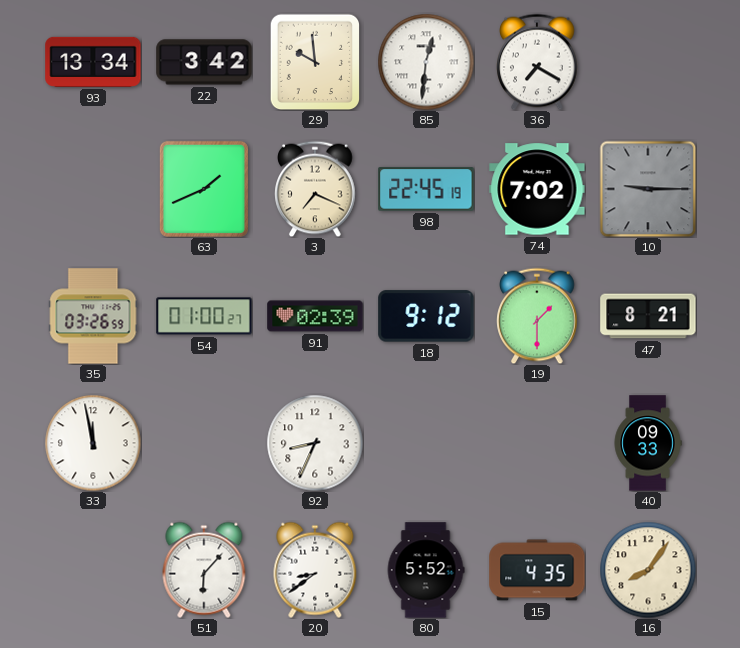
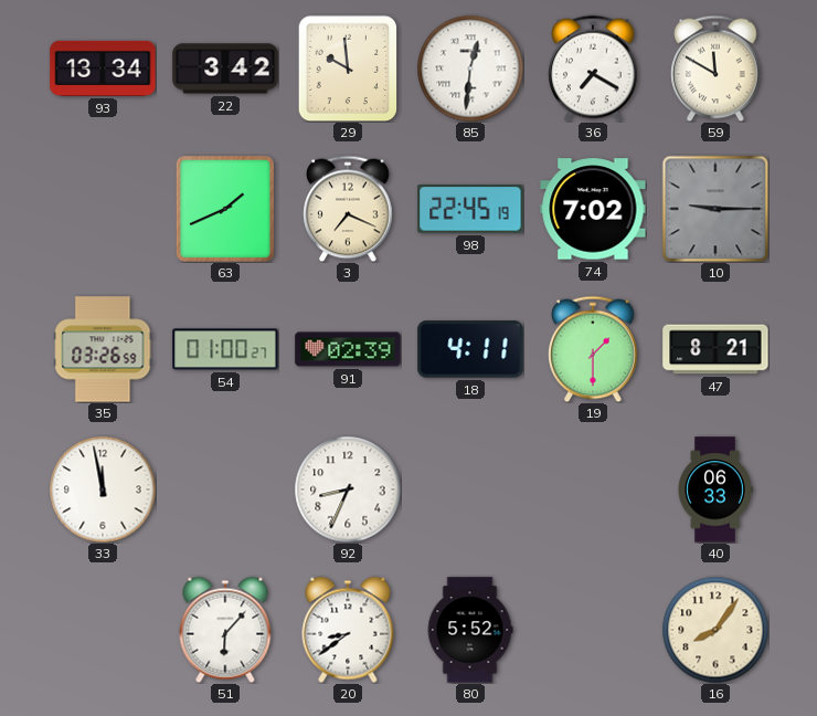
59: none -> 11:50 (715, 69)
18: 9:12 -> 4:11 (470, 349)
40: 09:33 -> 06:33 (715, 489)
15: 4:35 -> none (537, 570)
